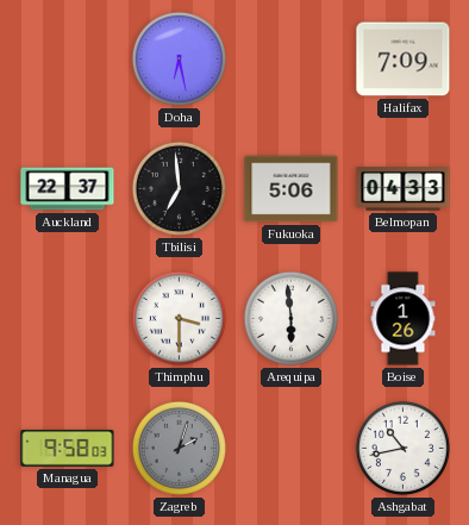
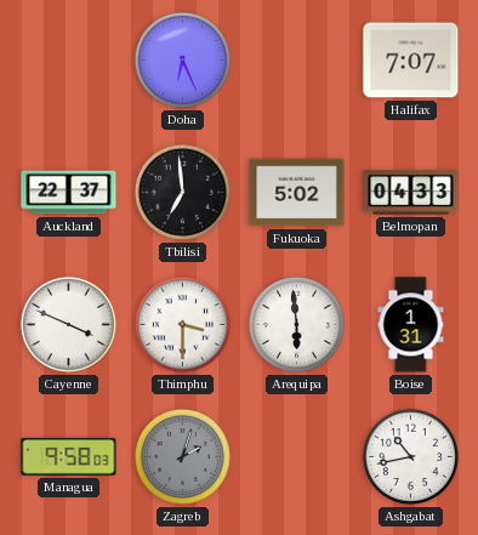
Doha: 6:28 -> 6:26 (182, 59)
Halifax: 7:09 -> 7:07 (411, 61)
Fukuoka: 5:06 -> 5:02 (297, 193)
Cayenne: none -> 3:49 (68, 324)
Boise: 1:26 -> 1:31 (411, 325)
